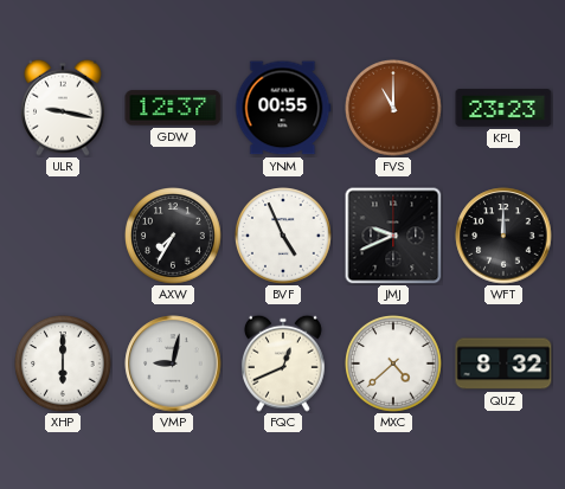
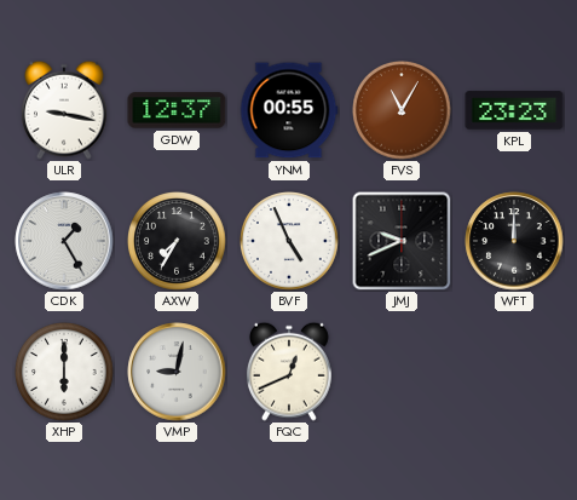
FVS: 11:00 -> 11:05 (402, 111)
CDK: none -> 1:25 (64, 241)
MXC: 4:38 -> none (393, 365)
QUZ: 8:32 -> none (503, 363)
